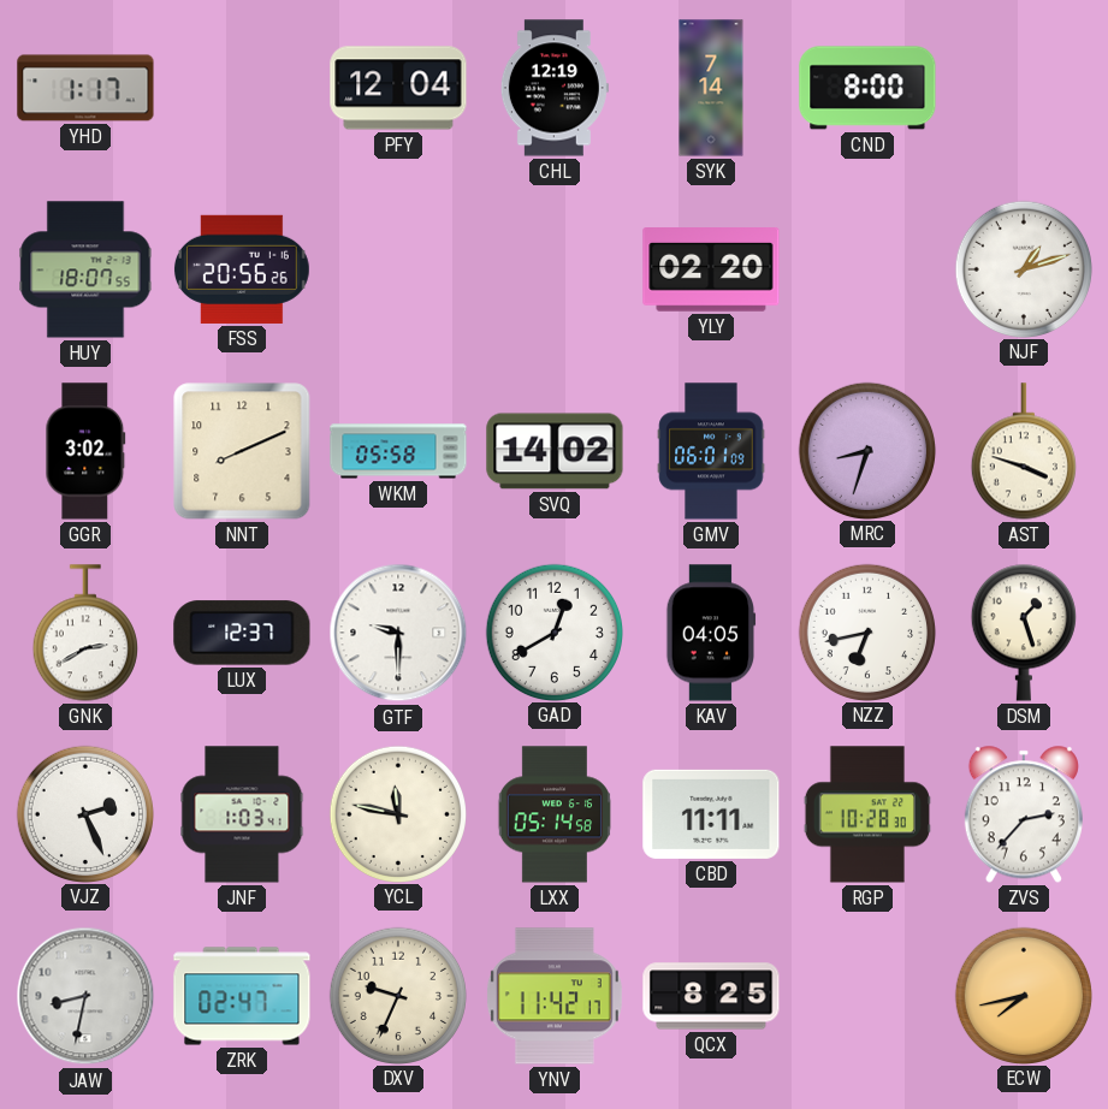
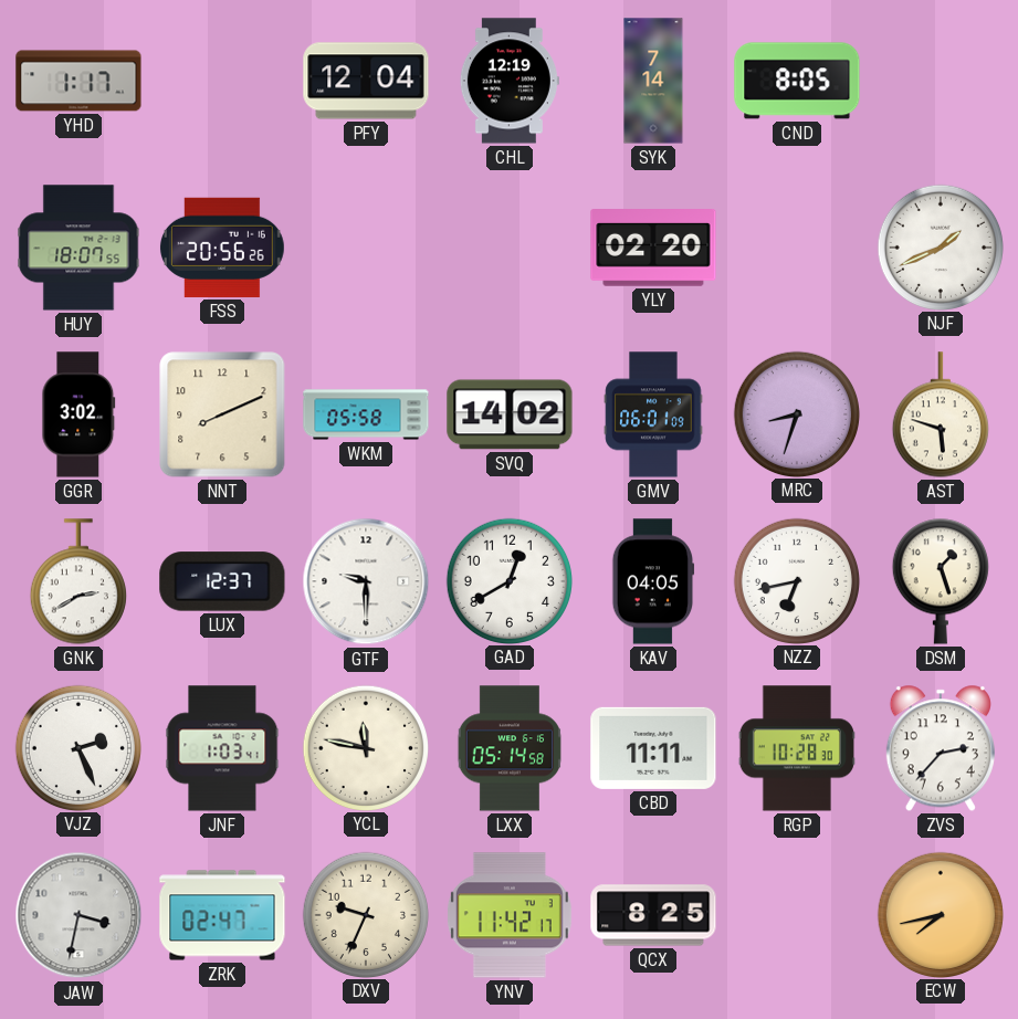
CND: 8:00 -> 8:05 (797, 81)
NJF: 1:12 -> 1:41 (940, 246)
AST: 3:48 -> 5:48 (941, 414)
JAW: 8:32 -> 3:32 (78, 915)
